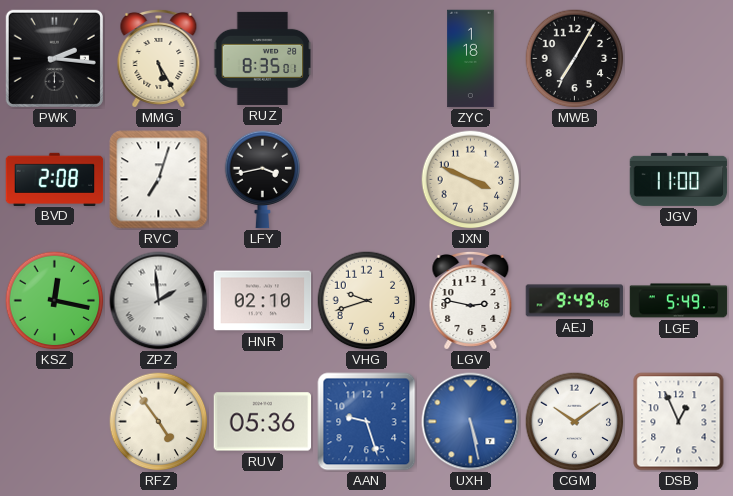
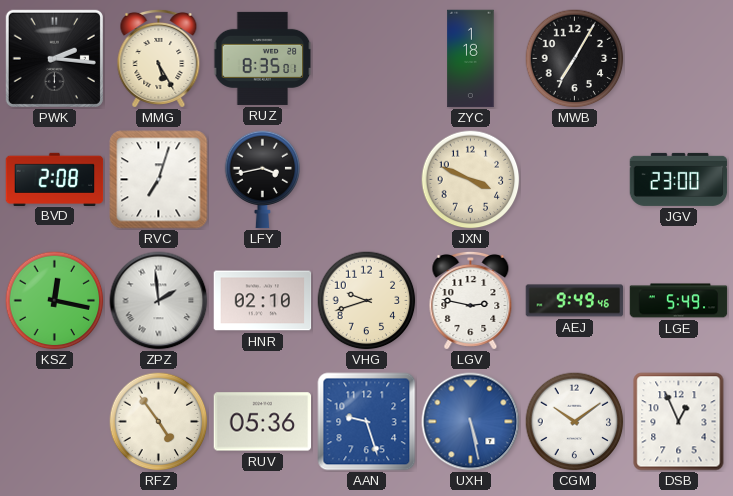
JGV: 11:00 -> 23:00 (679, 179)
